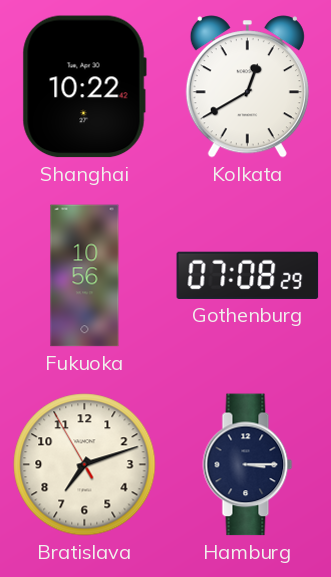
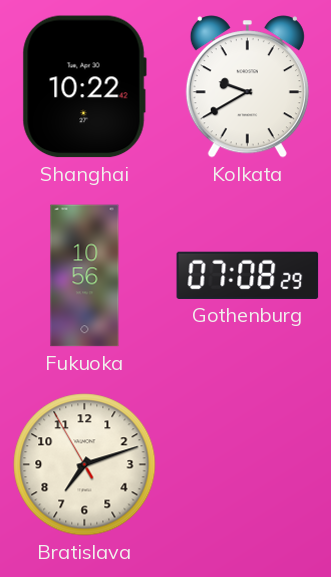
Kolkata: 12:40 -> 9:40 (247, 87)
Hamburg: 3:15 -> none (248, 465)
